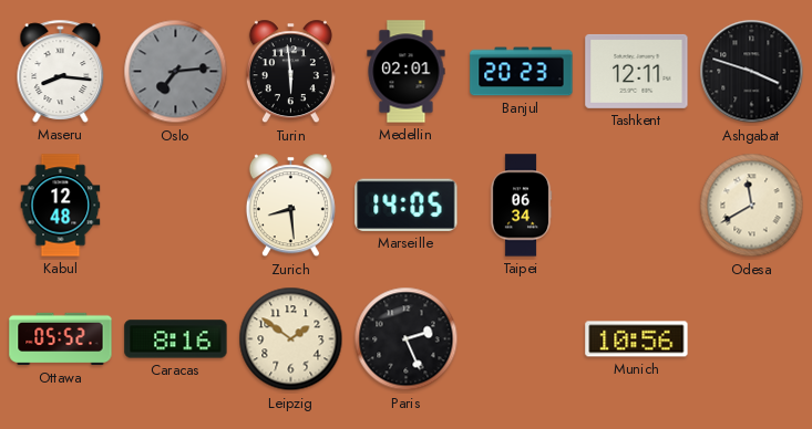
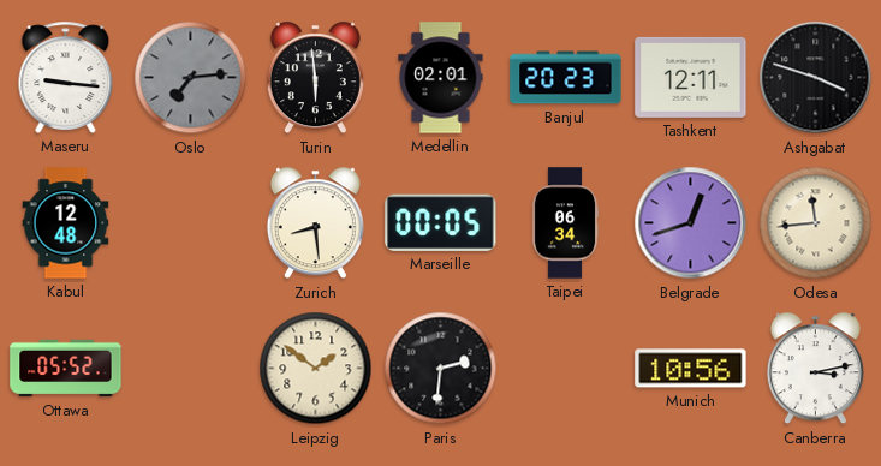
Maseru: 8:16 -> 9:16 (66, 77)
Marseille: 14:05 -> 00:05 (441, 222)
Belgrade: none -> 12:42 (691, 223)
Odesa: 11:40 -> 11:44 (816, 223)
Caracas: 8:16 -> none (176, 339)
Paris: 2:26 -> 2:31 (441, 369)
Canberra: none -> 3:13 (815, 369)
